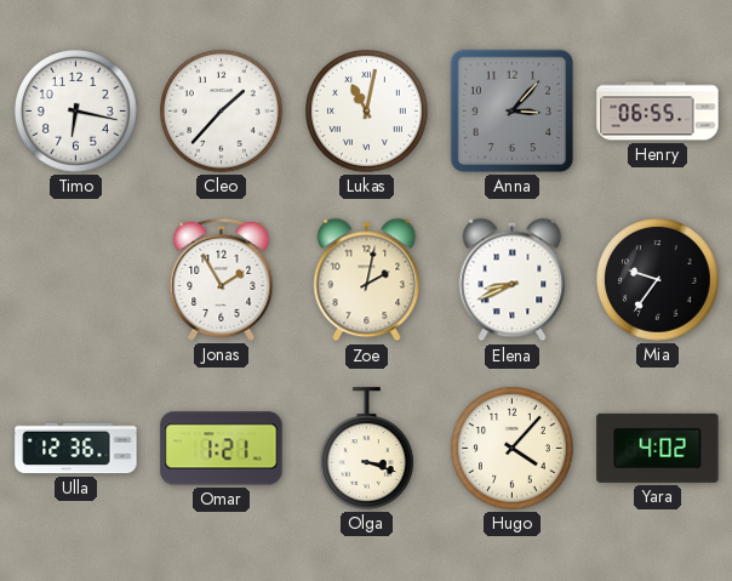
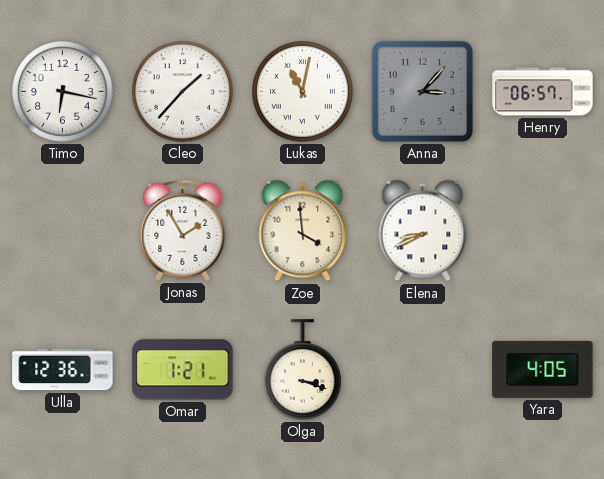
Henry: 06:55 -> 06:57 (543, 92)
Zoe: 2:02 -> 3:59 (303, 231)
Mia: 9:36 -> none (658, 280)
Hugo: 4:07 -> none (513, 449)
Yara: 4:02 -> 4:05 (543, 369)
